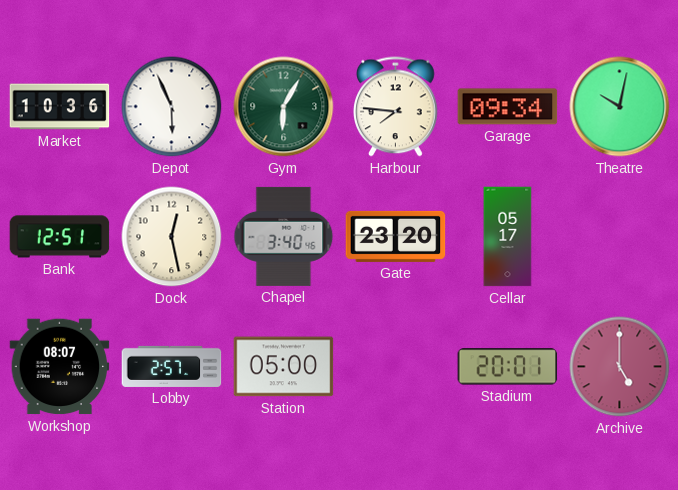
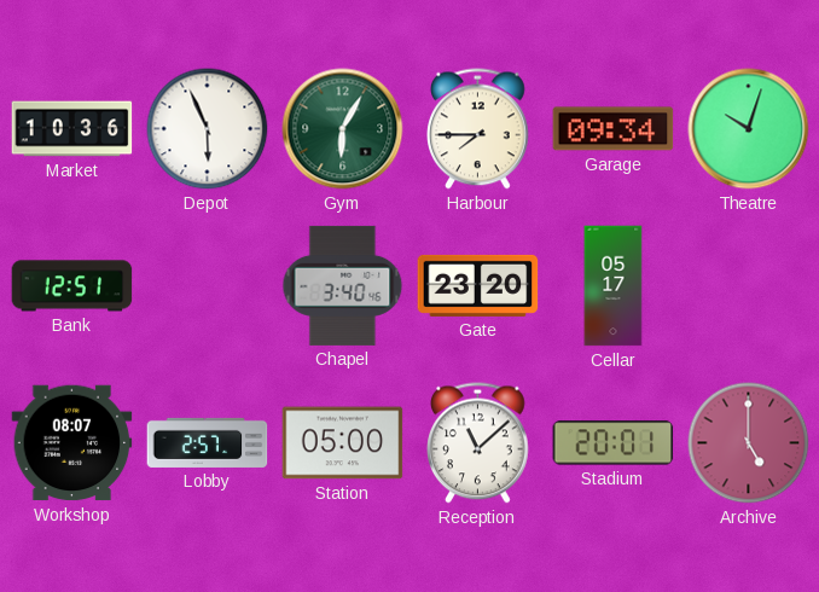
Harbour: 7:46 -> 7:45 (478, 129)
Theatre: 10:02 -> 10:03 (749, 129)
Dock: 12:28 -> none (172, 237)
Reception: none -> 11:08 (478, 443)
